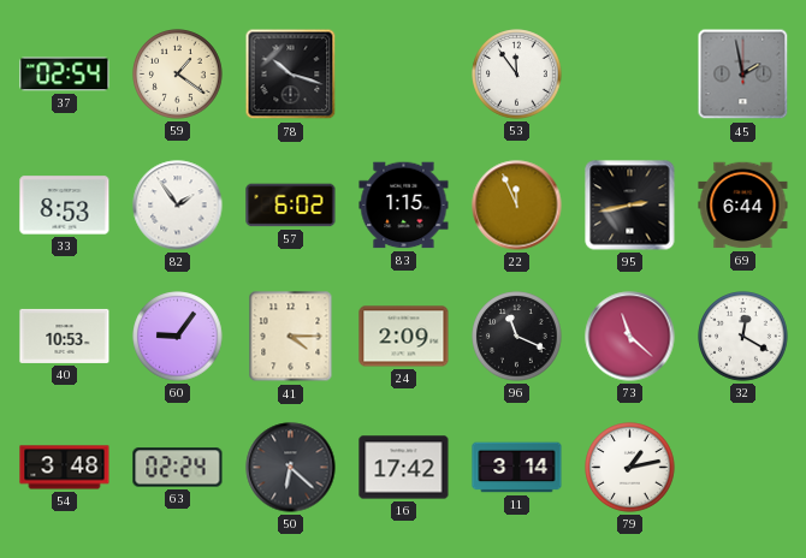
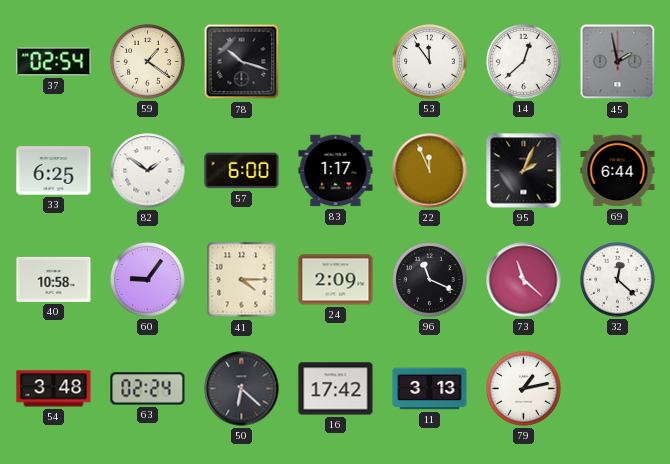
14: none -> 12:38 (524, 62)
33: 8:53 -> 6:25 (54, 171)
82: 1:54 -> 1:51 (148, 171)
57: 6:02 -> 6:00 (242, 171)
83: 1:15 -> 1:17 (336, 171)
95: 2:43 -> 2:04 (524, 171)
40: 10:53 -> 10:58 (54, 279)
32: 12:20 -> 12:22 (618, 280)
11: 3:14 -> 3:13 (430, 389)
